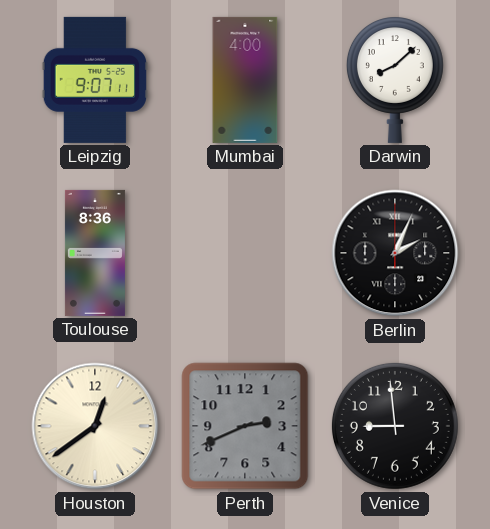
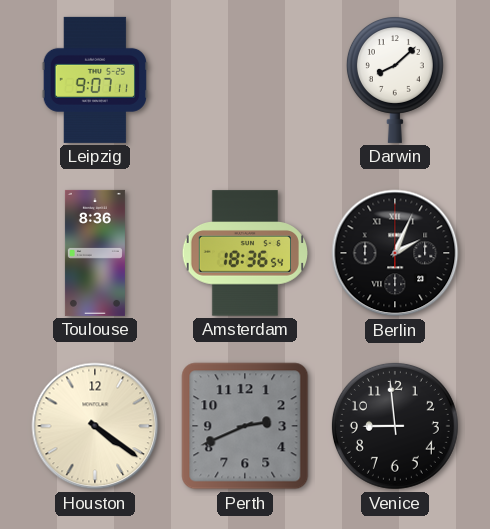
Mumbai: 4:00 -> none (245, 80)
Amsterdam: none -> 18:36 (244, 253)
Houston: 12:39 -> 4:21 (95, 426)
